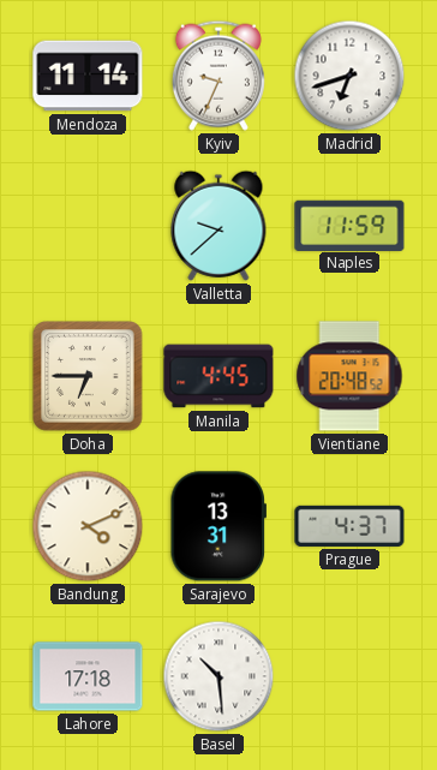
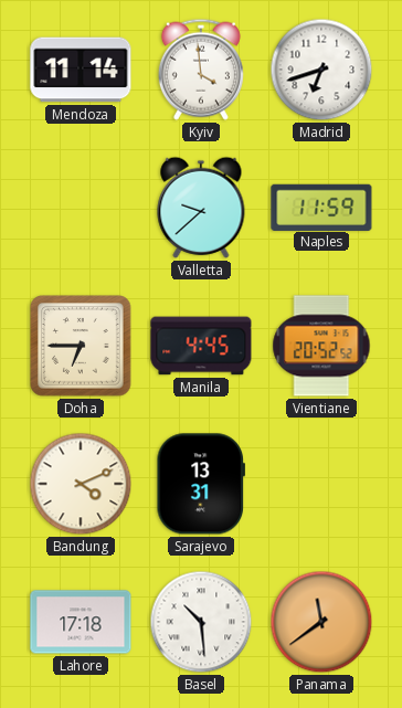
Kyiv: 9:34 -> 3:59 (201, 70)
Vientiane: 20:48 -> 20:52 (321, 346)
Prague: 4:37 -> none (349, 526)
Panama: none -> 11:39 (321, 622)
